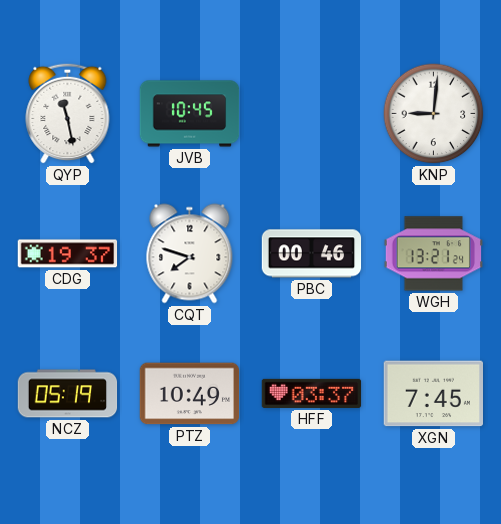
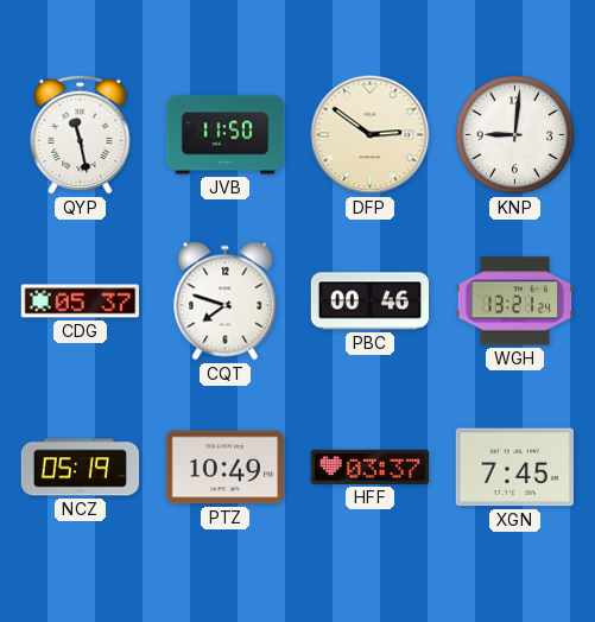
JVB: 10:45 -> 11:50 (226, 135)
DFP: none -> 2:51 (371, 135)
CDG: 19:37 -> 05:37 (81, 302)
